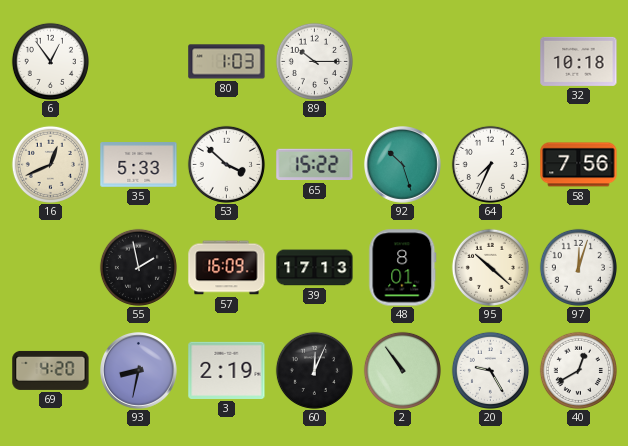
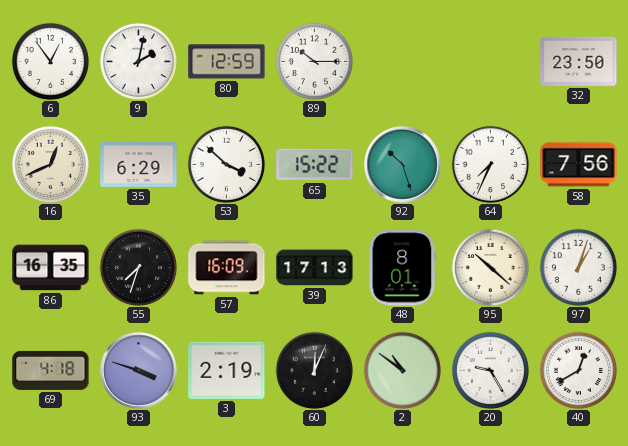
9: none -> 2:02 (138, 61)
80: 1:03 -> 12:59 (227, 62)
32: 10:18 -> 23:50 (579, 61)
35: 5:33 -> 6:29 (139, 165)
86: none -> 16:35 (51, 268)
55: 1:58 -> 7:33 (138, 267)
97: 12:03 -> 1:03 (578, 267)
69: 4:20 -> 4:18 (51, 370)
93: 8:32 -> 3:48 (139, 371)
2: 10:54 -> 10:51 (402, 370)
